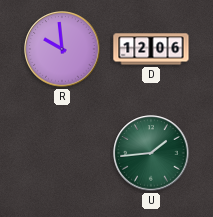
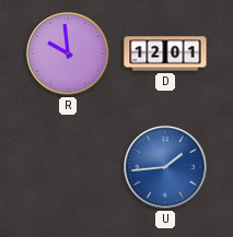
D: 12:06 -> 12:01 (165, 54)
U dial: green -> blue (165, 167)
